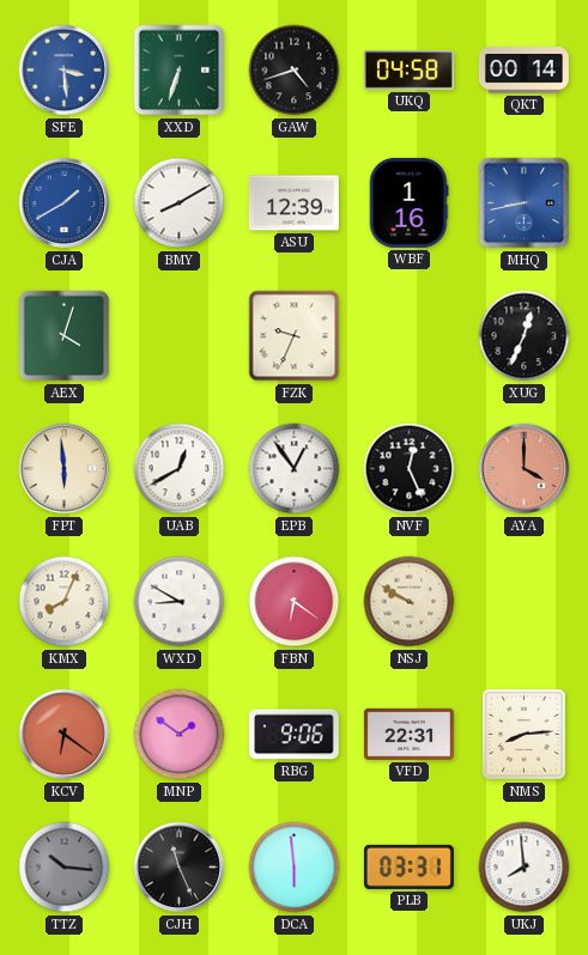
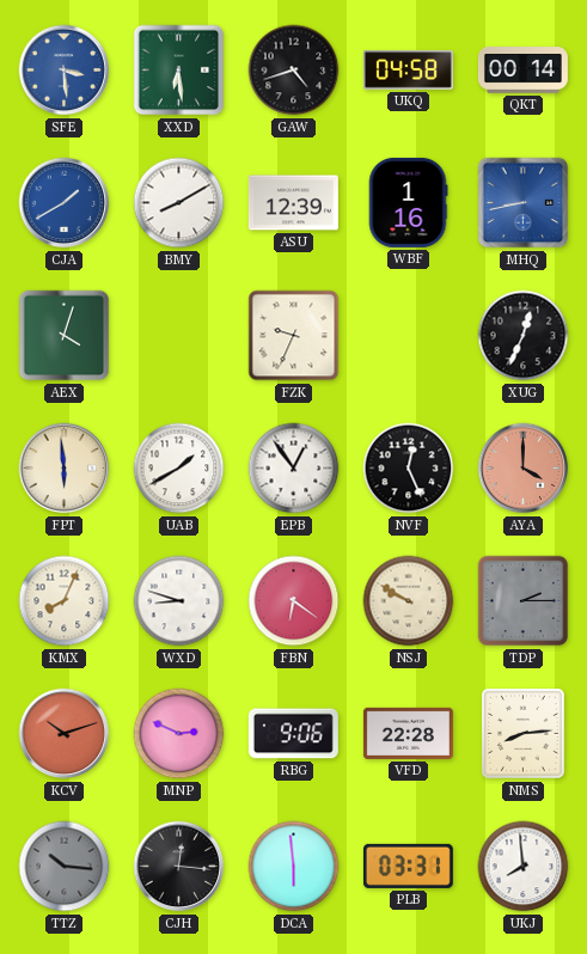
XXD: 6:33 -> 6:29 (179, 71)
UAB: 12:40 -> 1:40 (179, 469)
WXD: 8:50 -> 8:48 (179, 601)
TDP: none -> 2:15 (524, 601)
KCV: 6:21 -> 10:12 (65, 734)
MNP: 1:51 -> 2:49 (179, 734)
VFD: 22:31 -> 22:28 (408, 733)
CJH: 11:26 -> 12:16 (179, 867)
